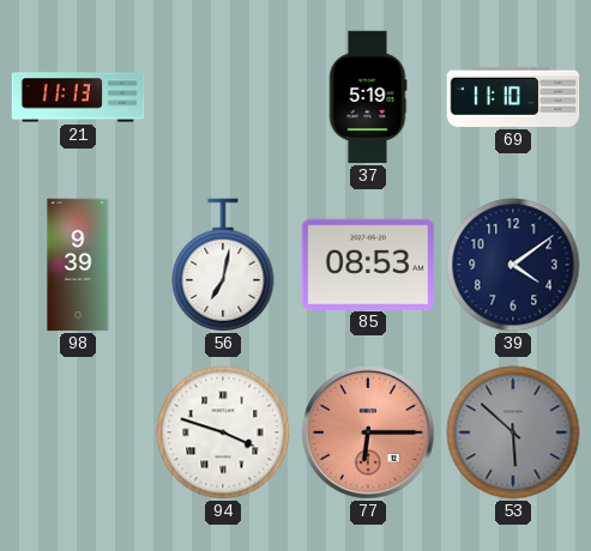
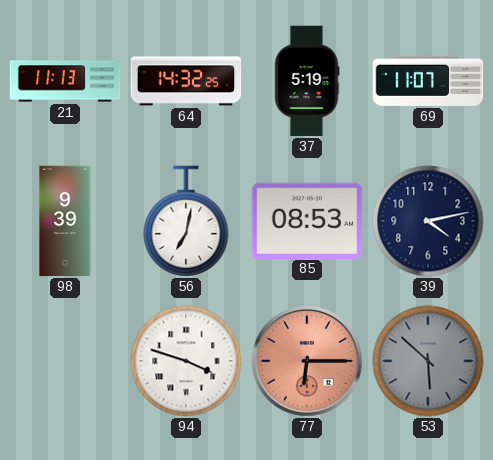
64: none -> 14:32 (186, 81)
69: 11:10 -> 11:07 (428, 81)
39: 4:09 -> 4:13 (428, 221)
